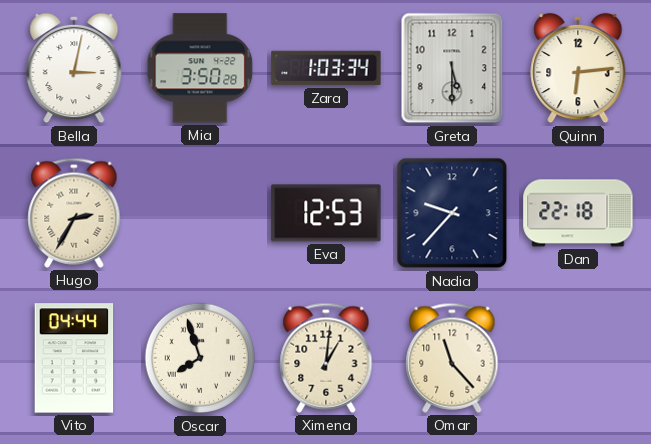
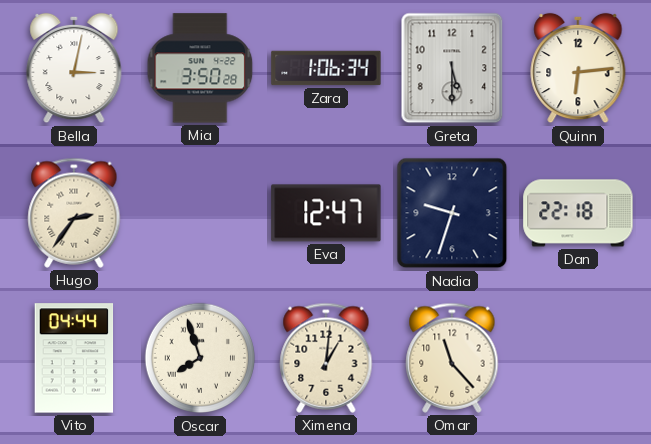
Zara: 1:03 -> 1:06 (326, 68)
Hugo: 2:35 -> 2:36 (74, 213)
Eva: 12:53 -> 12:47 (326, 213)
Nadia: 9:37 -> 9:33 (452, 213)
